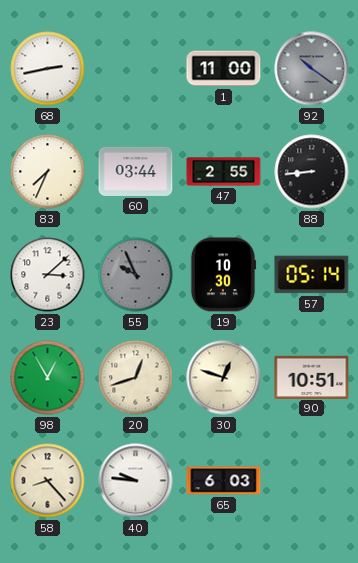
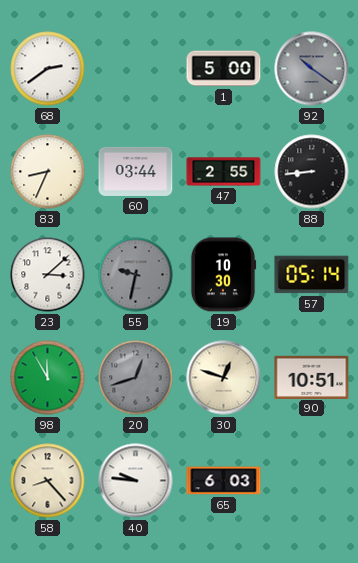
68: 2:43 -> 2:39 (48, 69)
1: 11:00 -> 5:00 (224, 69)
83: 7:34 -> 8:34 (48, 172)
55: 9:56 -> 9:32 (136, 275)
98: 12:55 -> 11:55 (48, 378)
20 dial: cream -> grey (136, 378)
